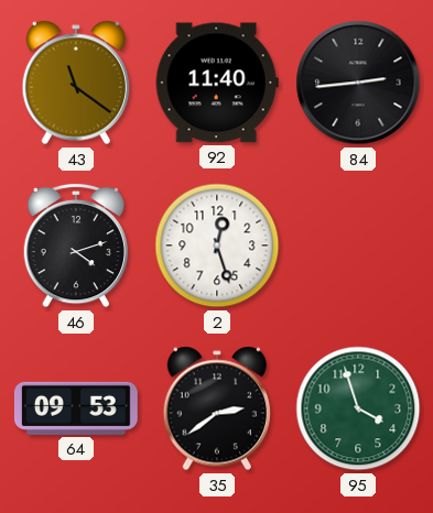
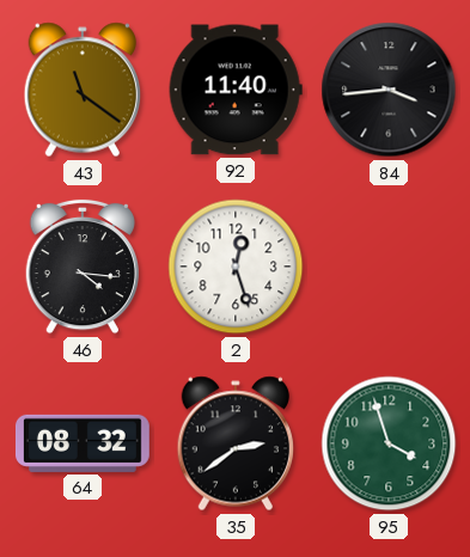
84: 2:44 -> 3:44 (389, 90)
46: 4:12 -> 4:16 (81, 267)
64: 09:53 -> 08:32 (83, 443)
